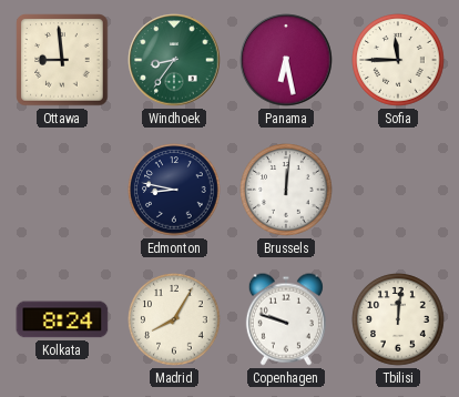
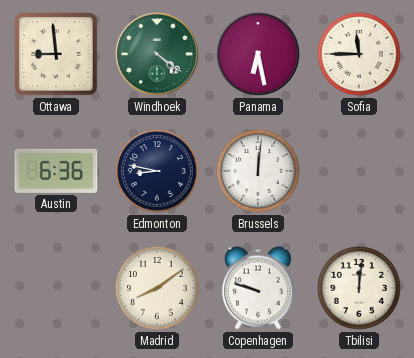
Windhoek: 8:36 -> 4:21 (157, 54)
Austin: none -> 6:36 (56, 171)
Kolkata: 8:24 -> none (62, 319)
Madrid: 8:05 -> 8:09 (157, 288)
